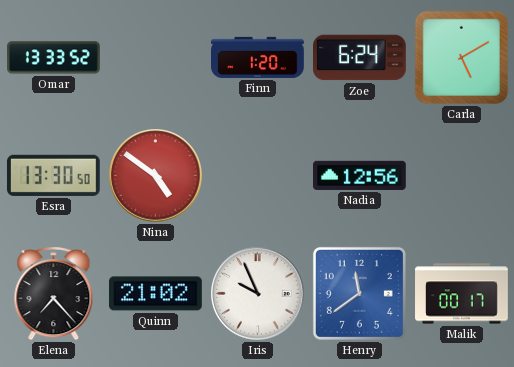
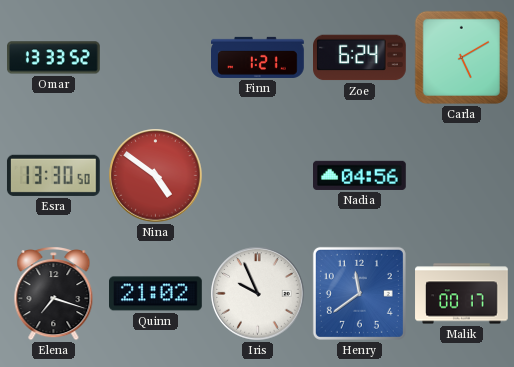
Finn: 1:20 -> 1:21 (258, 57)
Nadia: 12:56 -> 04:56 (360, 175)
Elena: 7:23 -> 7:18 (54, 294)
